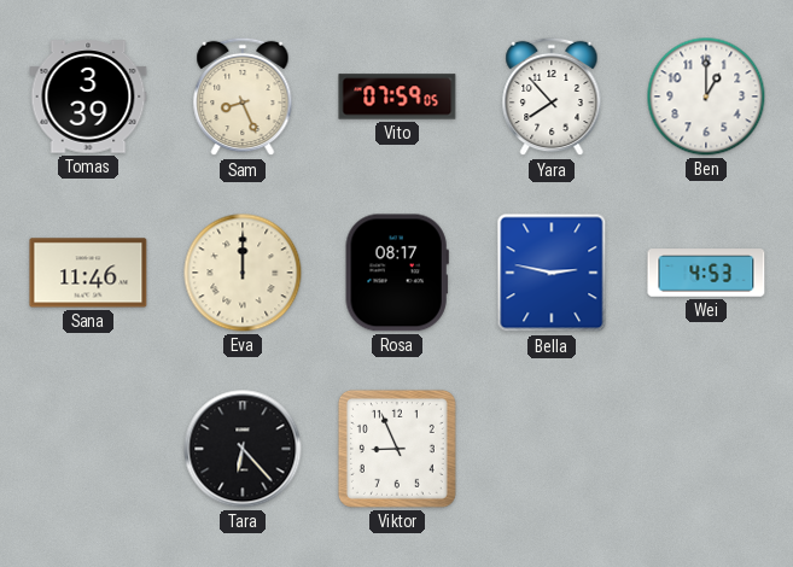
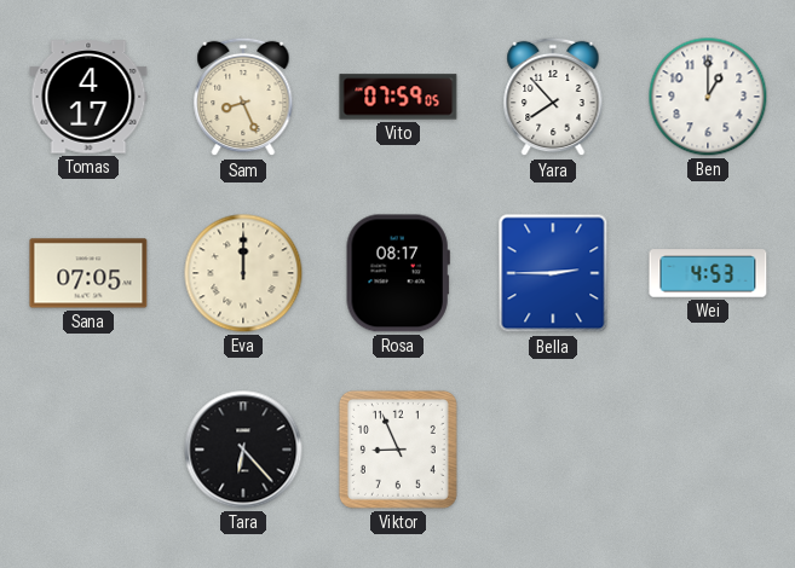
Tomas: 3:39 -> 4:17 (88, 97)
Sana: 11:46 -> 07:05 (88, 273)
Bella: 2:47 -> 2:45 (553, 273)
